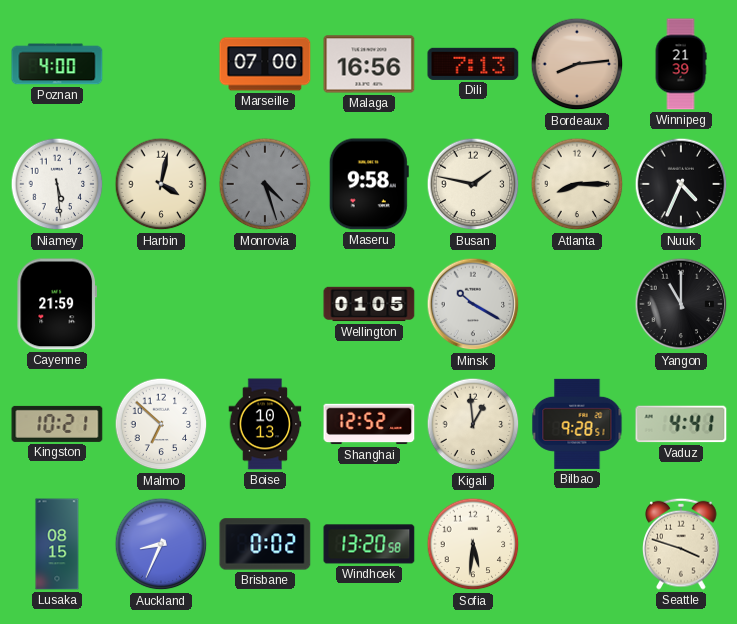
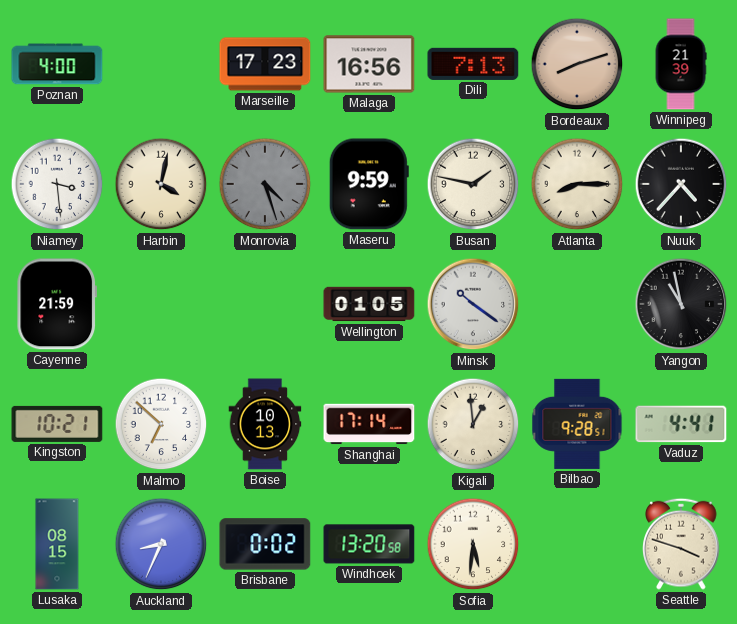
Marseille: 07:00 -> 17:23 (265, 64)
Bordeaux: 8:14 -> 8:12 (577, 64)
Niamey: 5:29 -> 3:29 (57, 184)
Maseru: 9:58 -> 9:59 (369, 184)
Nuuk: 4:34 -> 4:37 (681, 184)
Minsk: 10:20 -> 10:21 (473, 304)
Yangon: 11:00 -> 10:58 (681, 304)
Shanghai: 12:52 -> 17:14 (369, 424)
